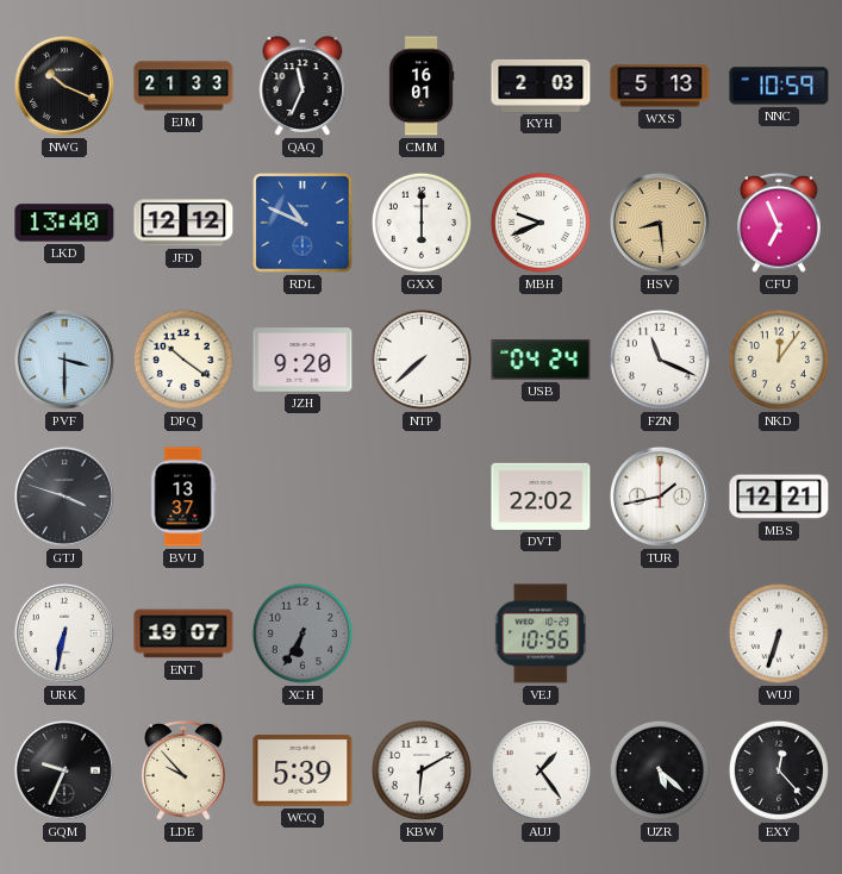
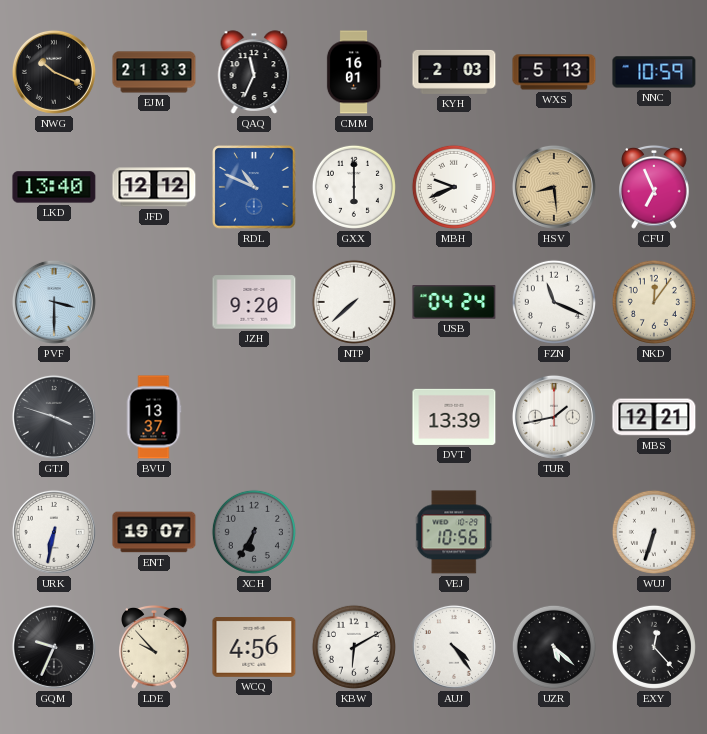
DPQ: 10:21 -> none (183, 360)
DVT: 22:02 -> 13:39 (454, 417)
WCQ: 5:39 -> 4:56 (254, 648)
AUJ: 1:24 -> 4:24 (454, 647)
